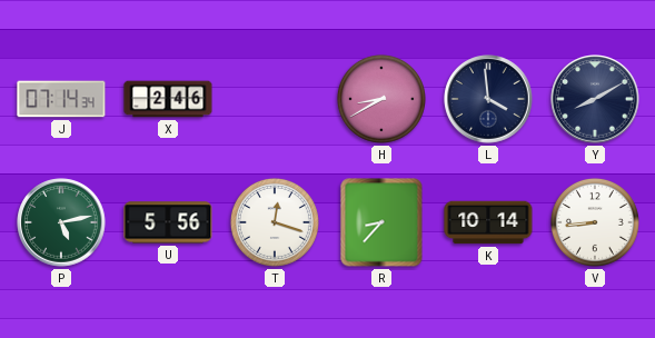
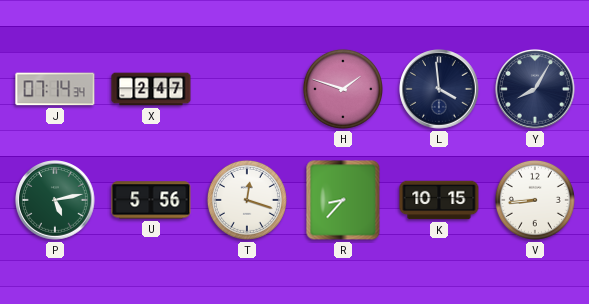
X: 2:46 -> 2:47 (151, 89)
H: 8:40 -> 1:48 (343, 89)
Y: 8:10 -> 8:05 (535, 89)
K: 10:14 -> 10:15 (439, 200)
